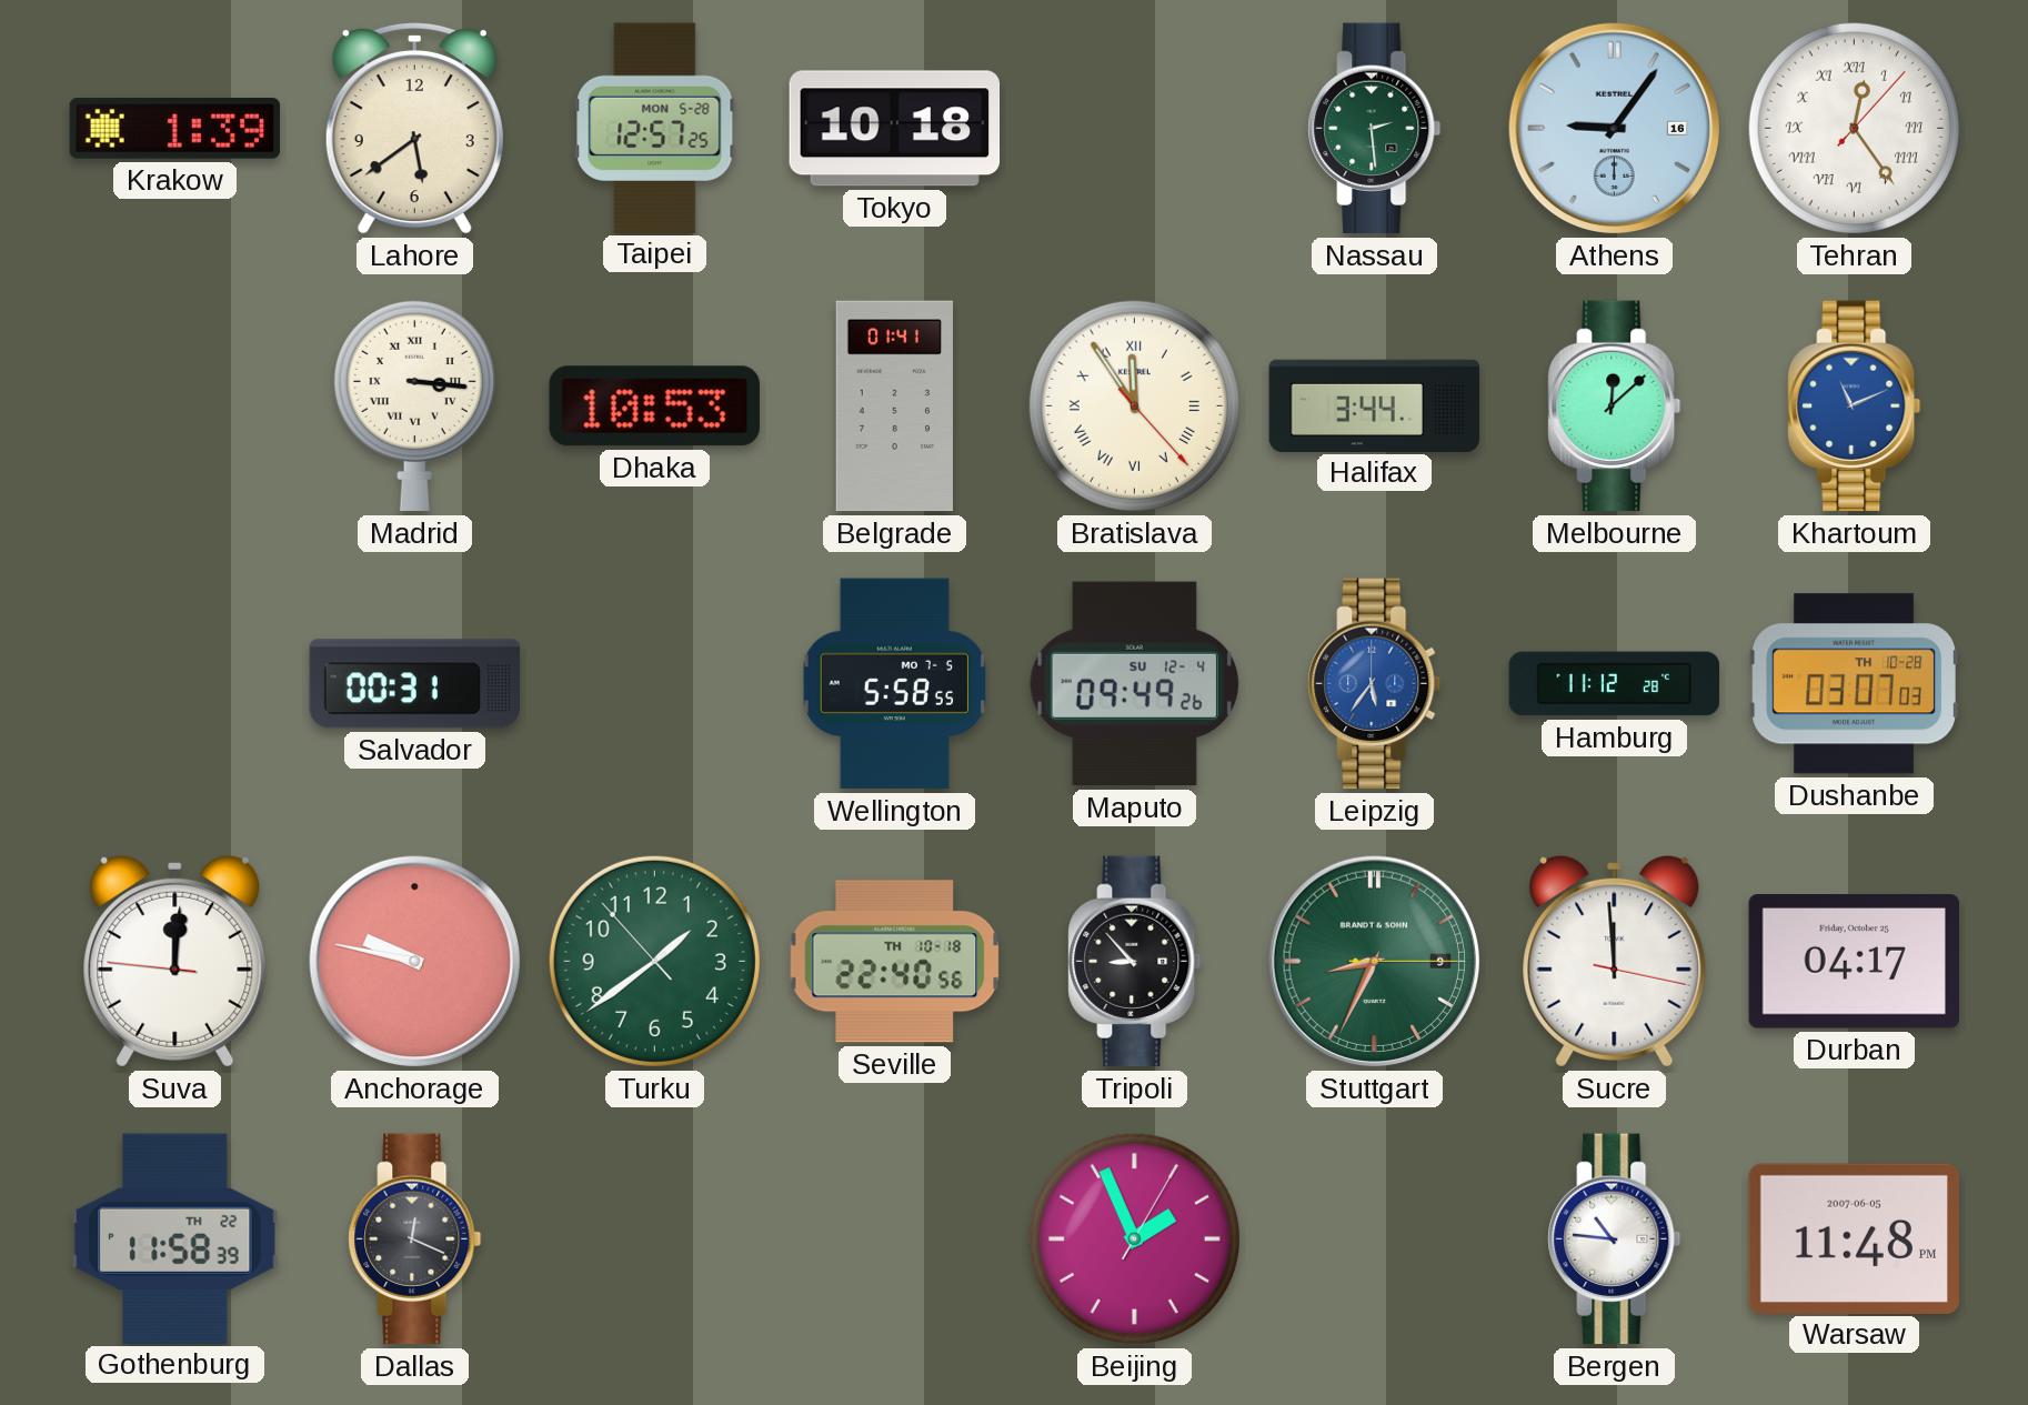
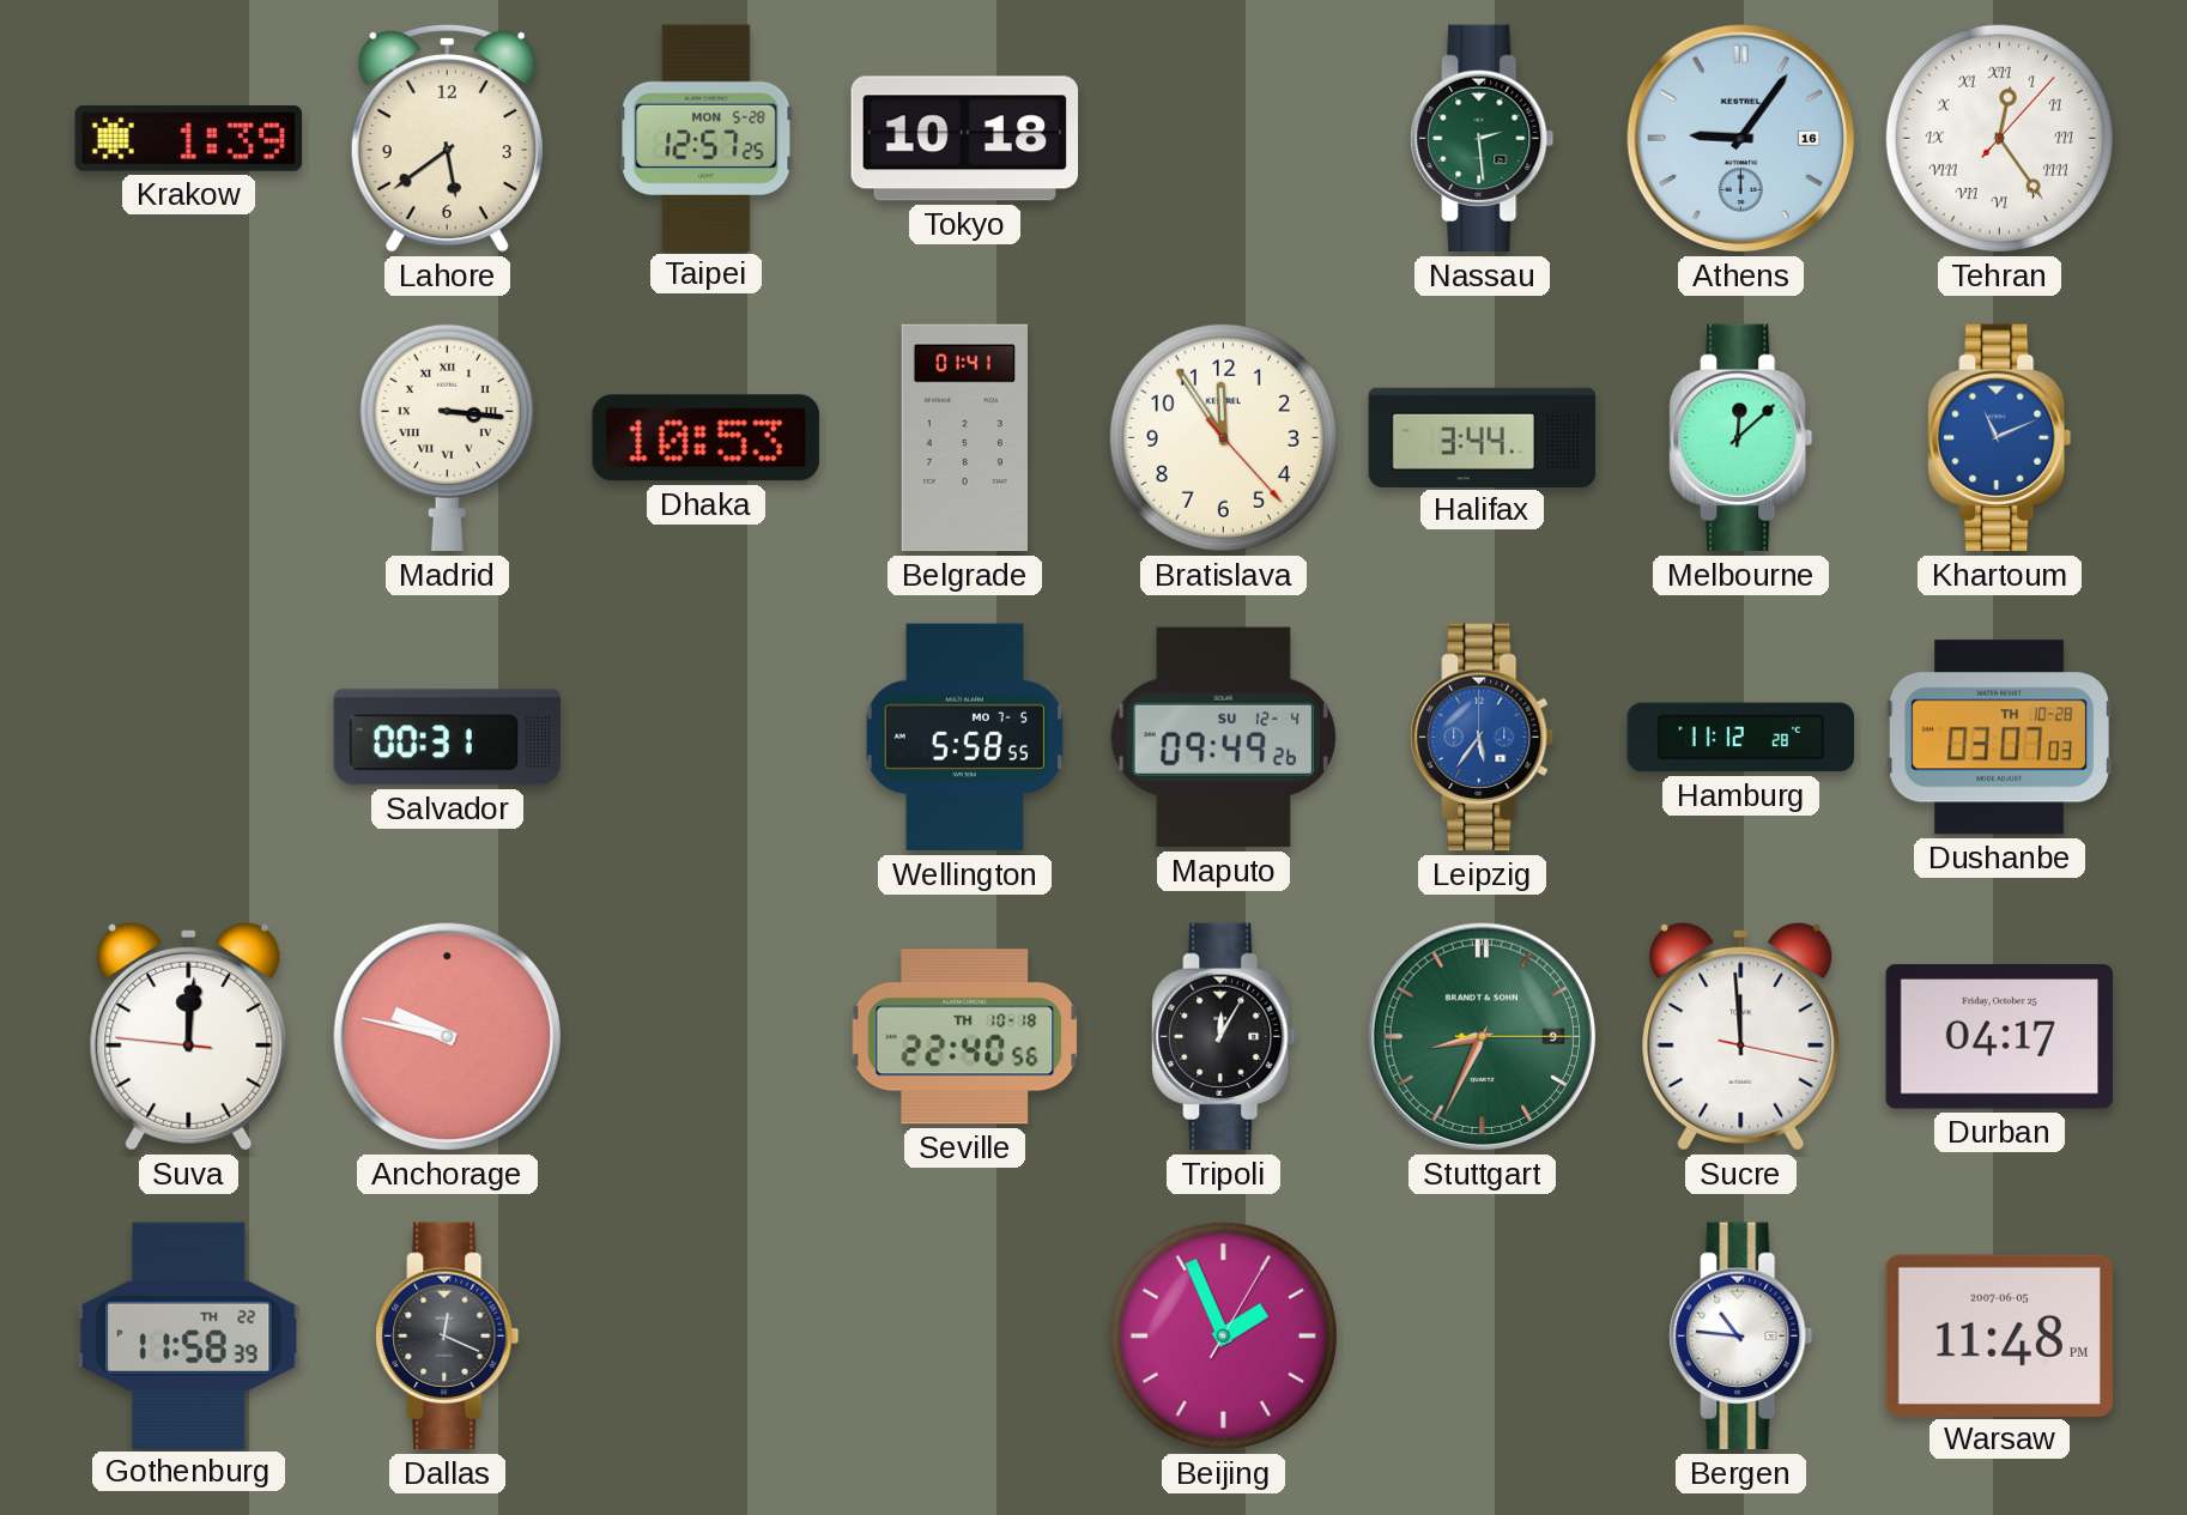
Bratislava numerals: Roman -> Arabic (1223, 437)
Turku: 1:38 -> none (654, 961)
Tripoli: 8:53 -> 12:05 (1224, 1037)
